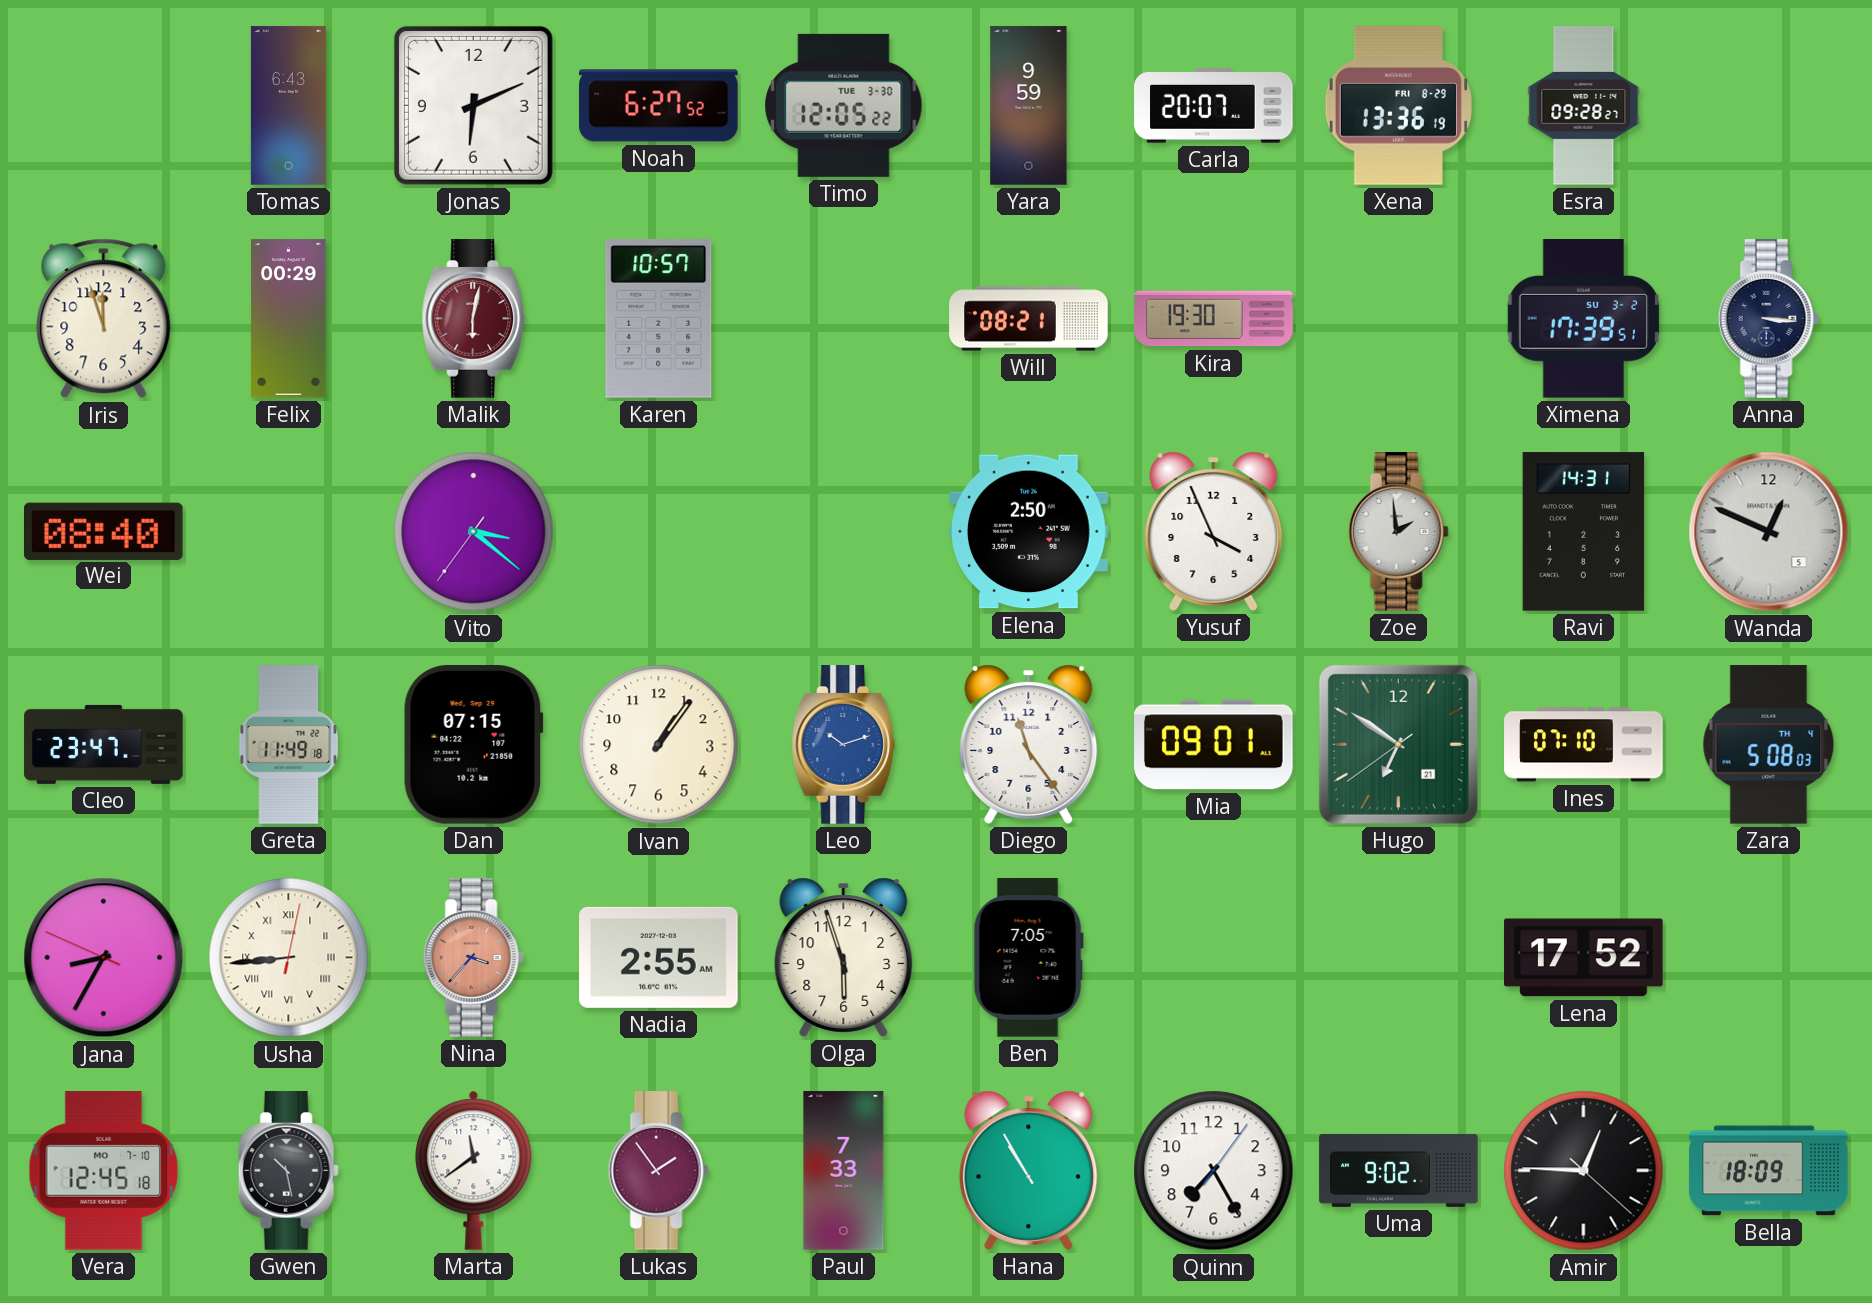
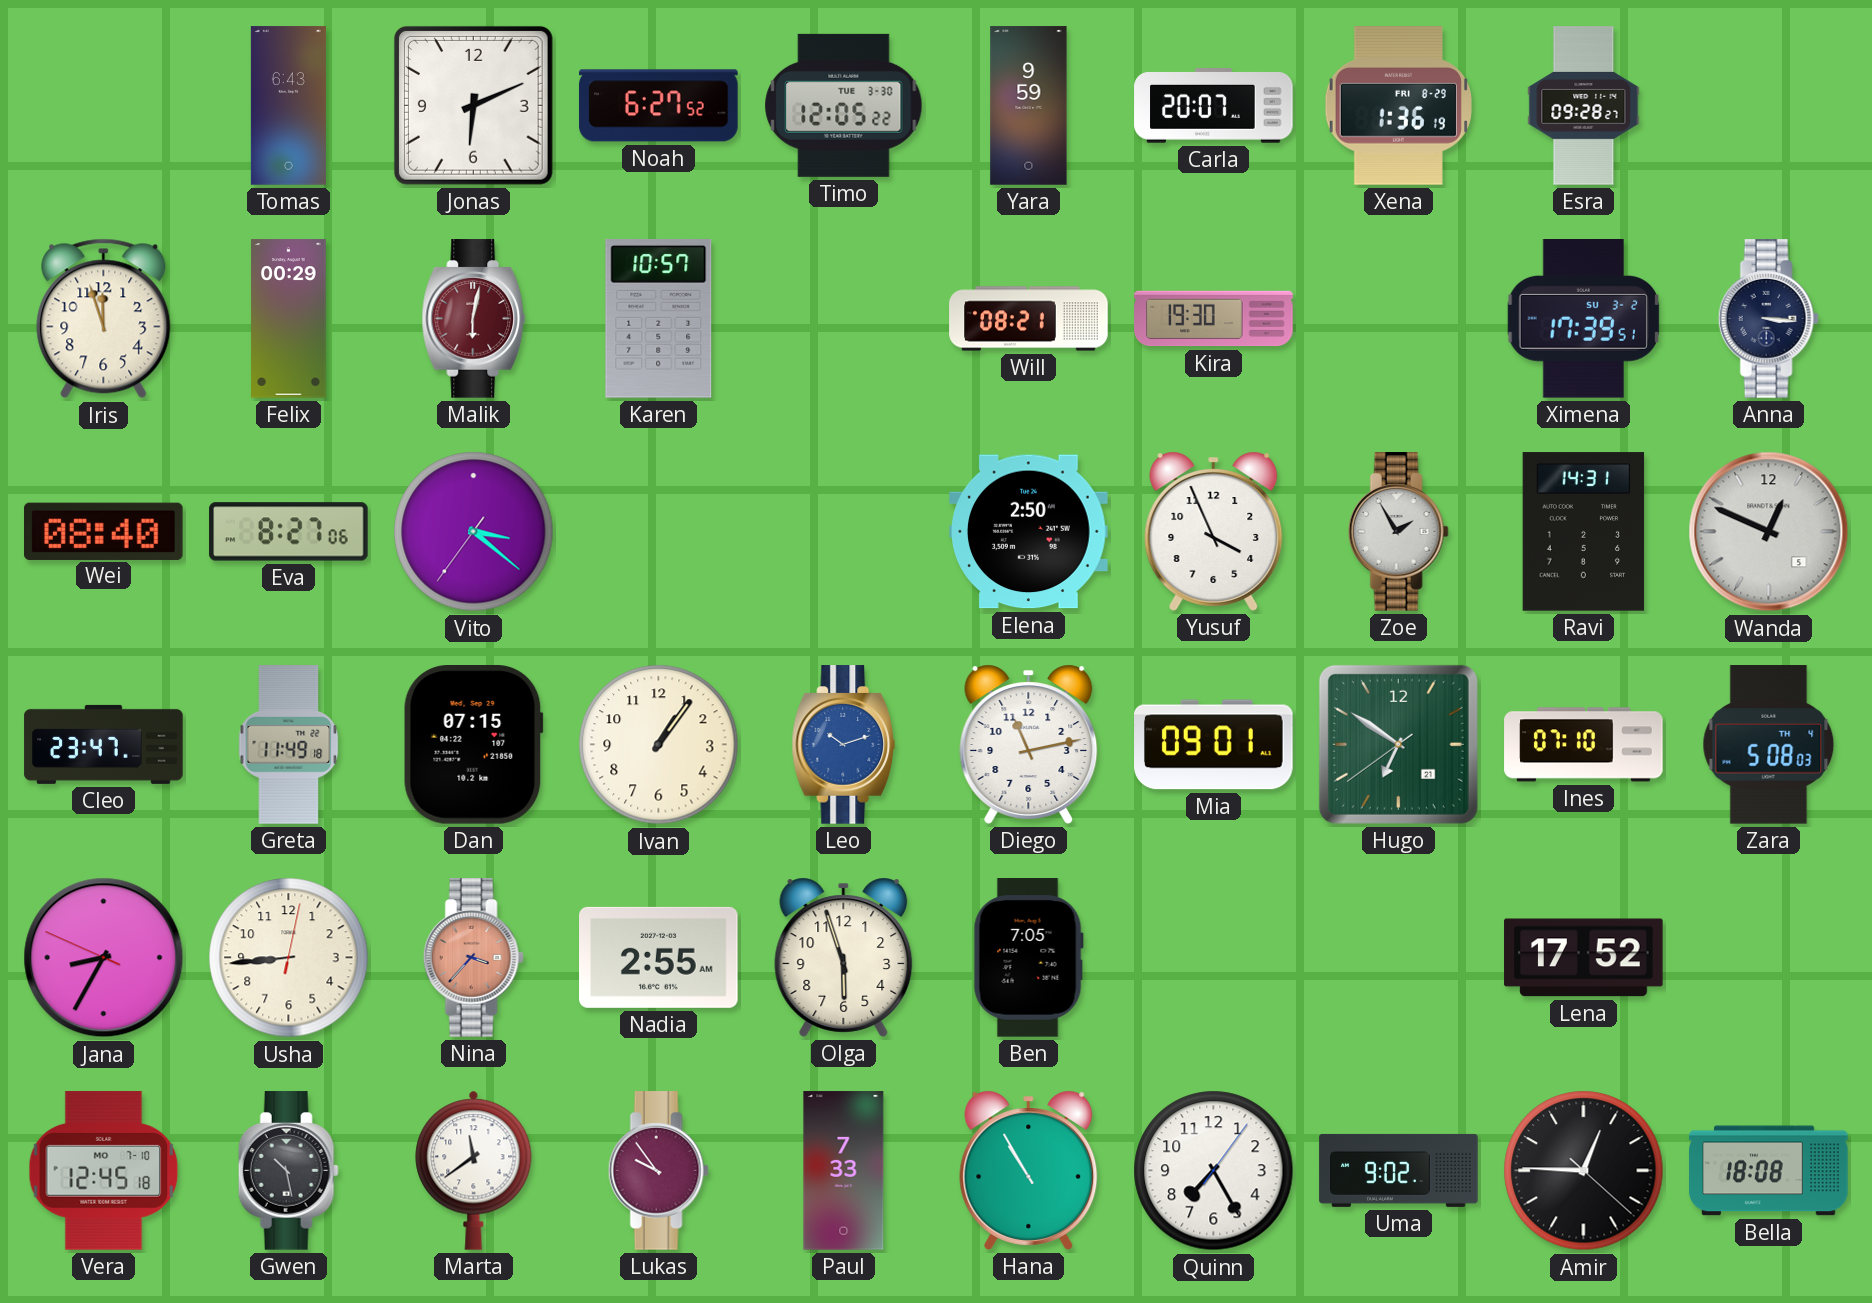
Xena: 13:36 -> 1:36 (1398, 106)
Eva: none -> 8:27 (289, 532)
Zoe: 1:59 -> 1:55 (1398, 532)
Diego: 11:24 -> 11:13 (1029, 744)
Usha numerals: Roman -> Arabic (289, 958)
Lukas: 1:54 -> 9:54 (658, 1171)
Bella: 18:09 -> 18:08 (1769, 1171)
